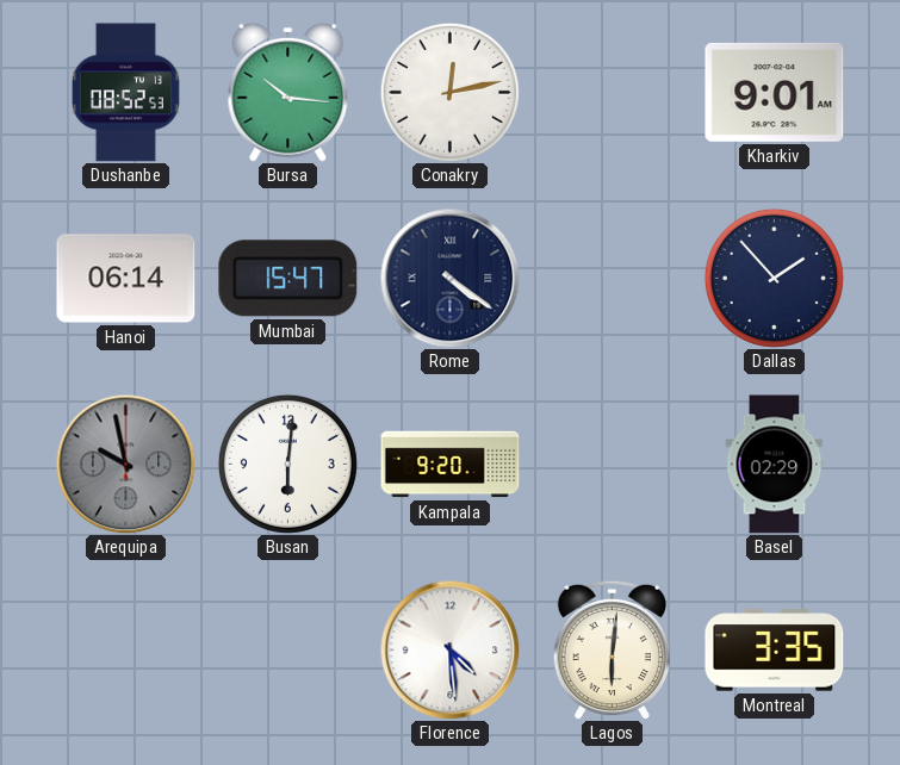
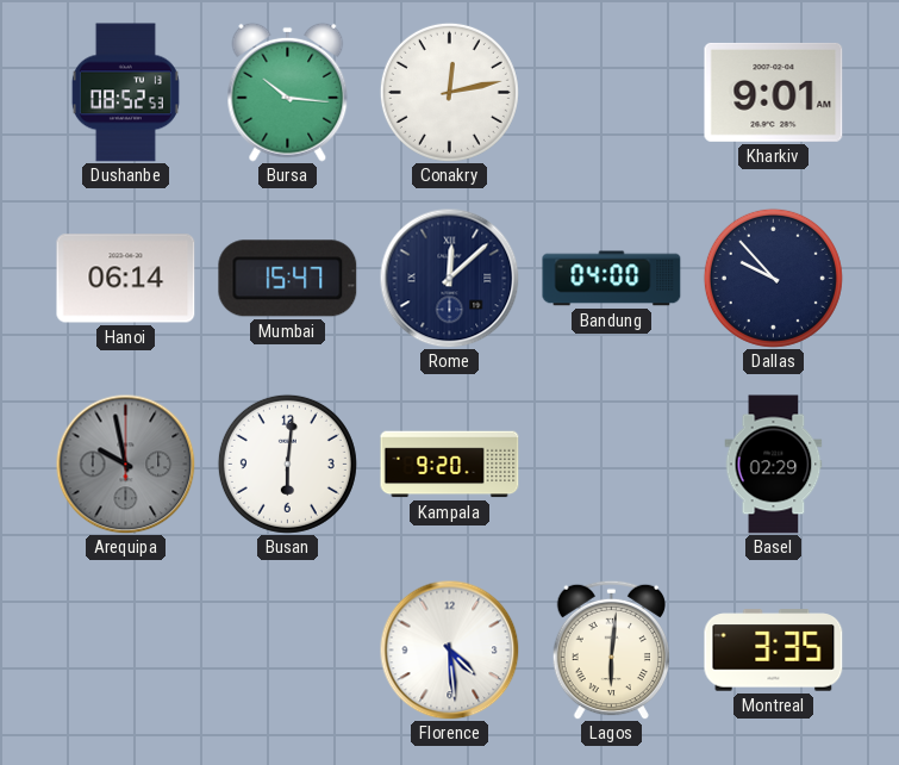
Rome: 4:21 -> 12:08 (449, 278)
Bandung: none -> 04:00 (612, 279)
Dallas: 1:53 -> 9:53 (773, 278)
